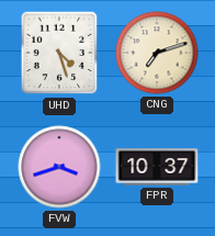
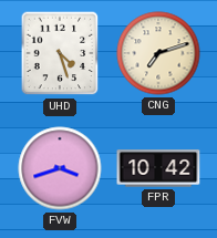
FPR: 10:37 -> 10:42 (158, 168)
